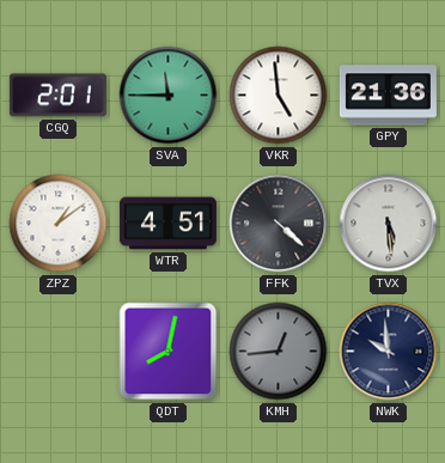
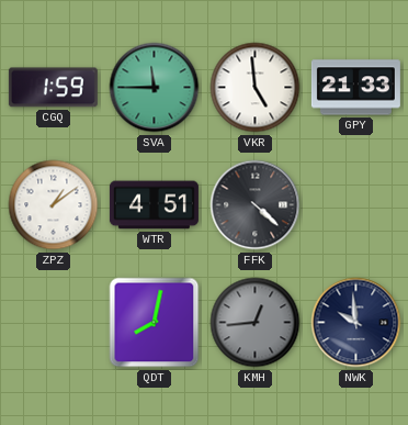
CGQ: 2:01 -> 1:59 (53, 88)
GPY: 21:36 -> 21:33 (355, 88)
TVX: 5:29 -> none (389, 224)
